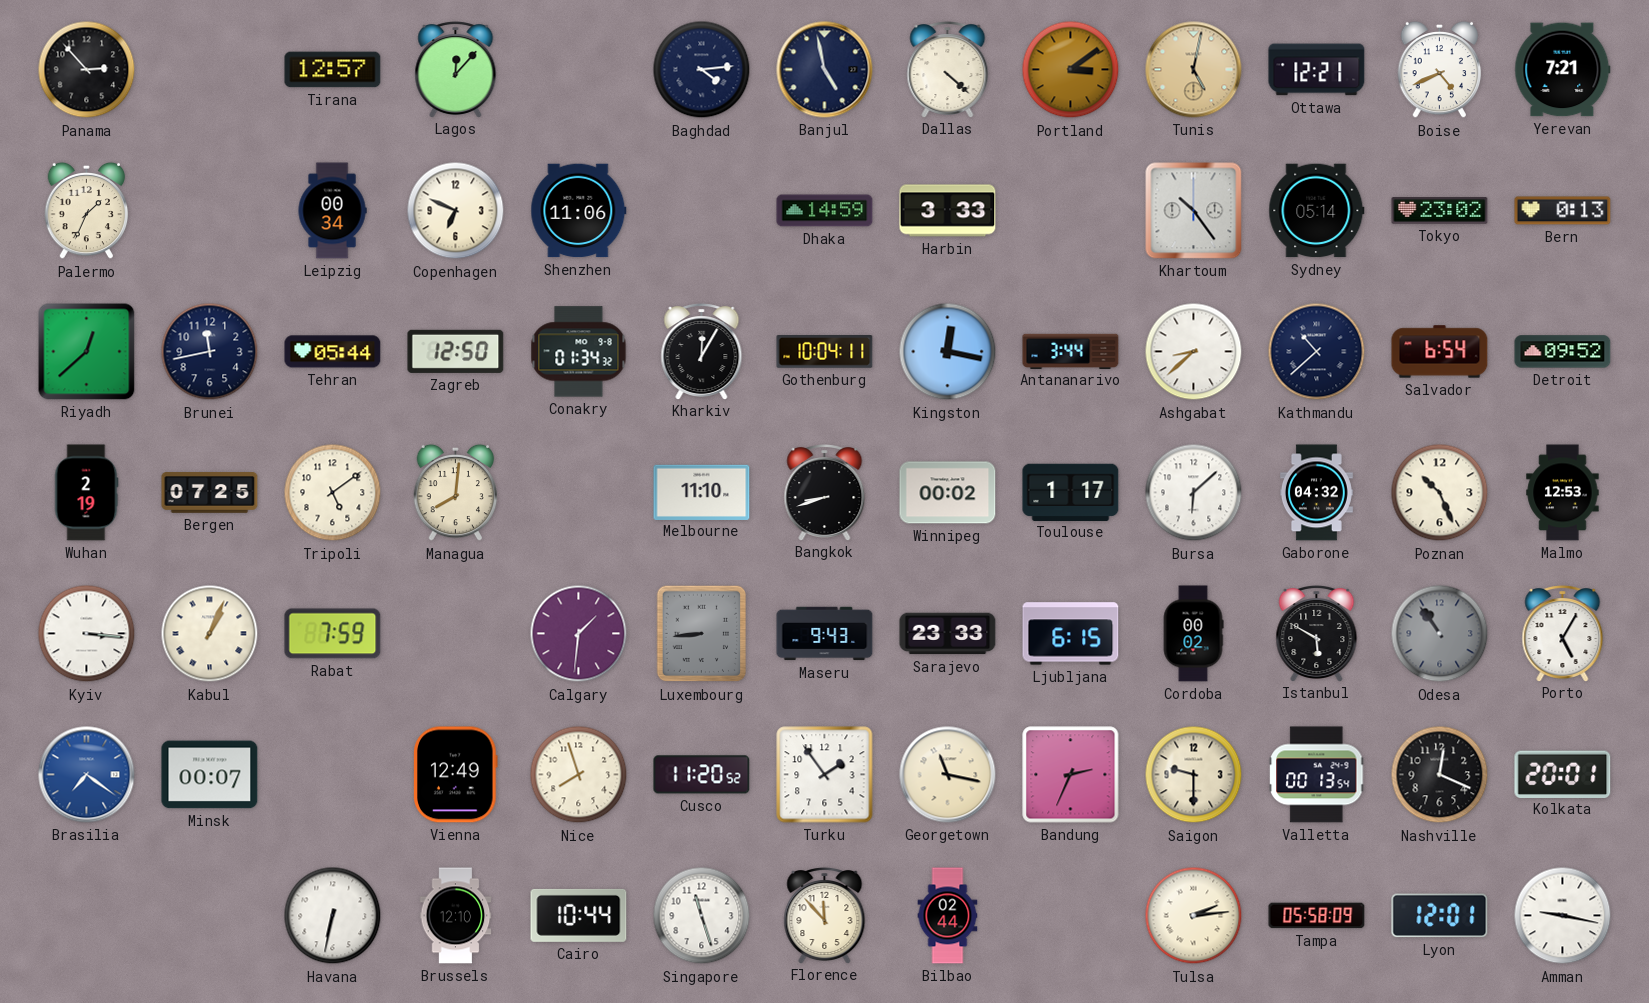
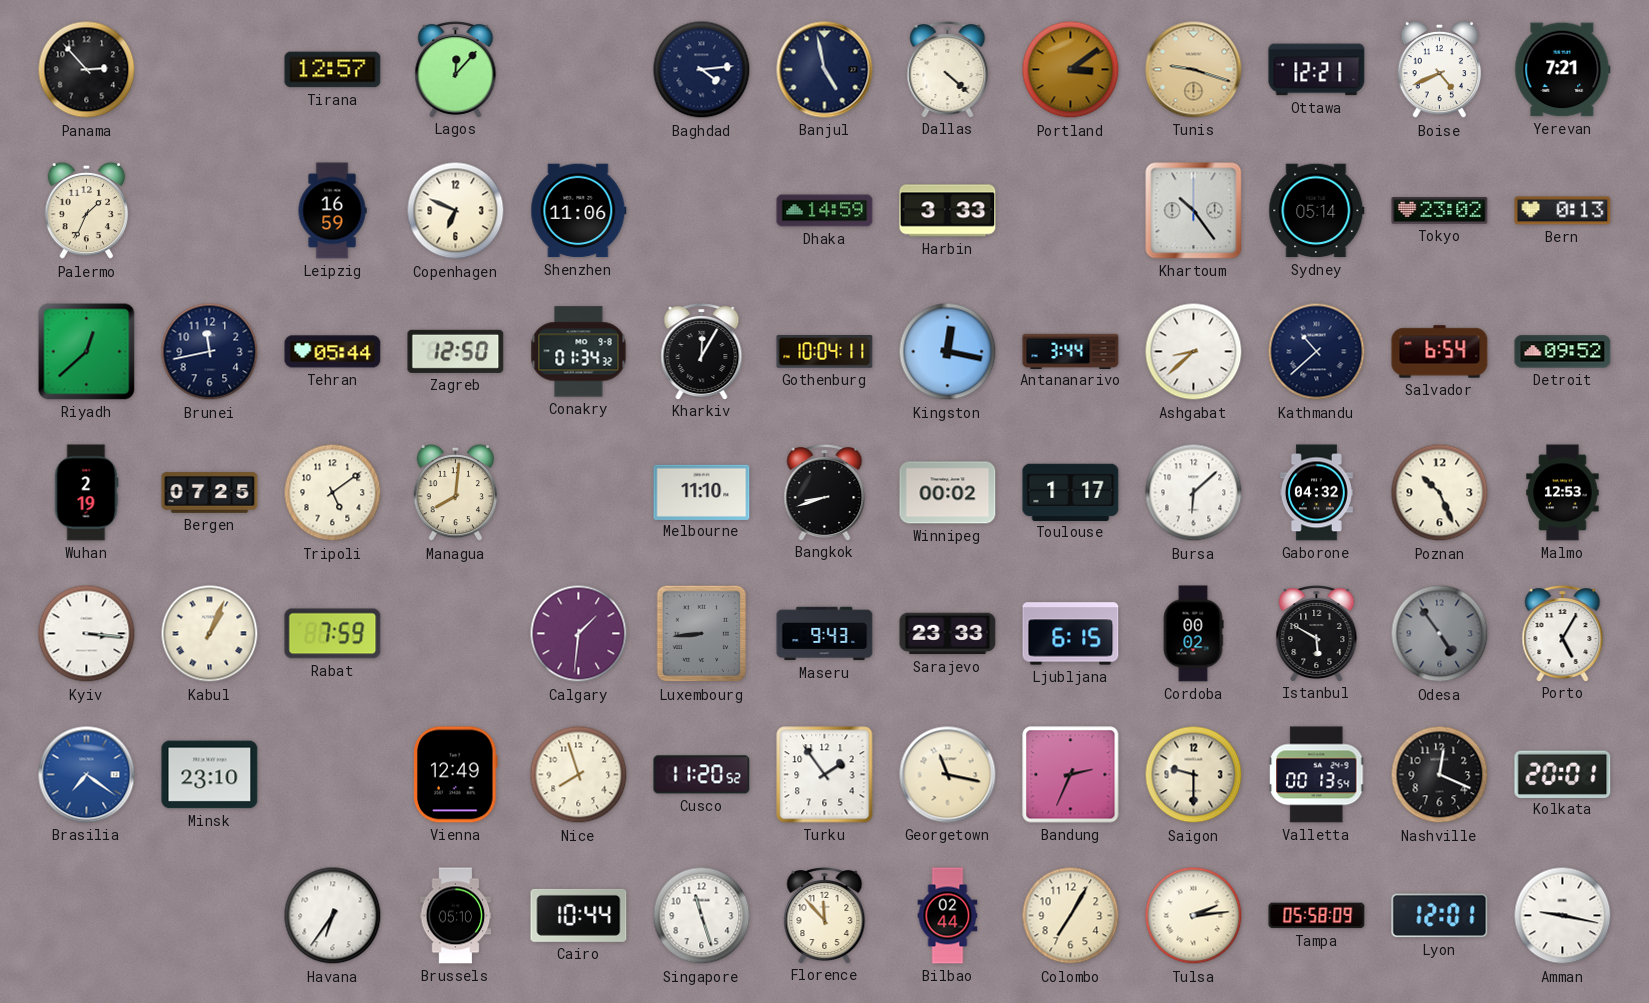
Tunis: 5:02 -> 9:18 (1194, 70)
Leipzig: 00:34 -> 16:59 (332, 211)
Odesa: 10:54 -> 4:54 (1440, 634)
Minsk: 00:07 -> 23:10 (210, 775)
Havana: 6:32 -> 6:36 (333, 916)
Brussels: 12:10 -> 05:10 (456, 916)
Colombo: none -> 7:05 (1071, 916)
